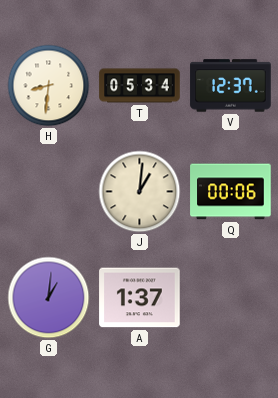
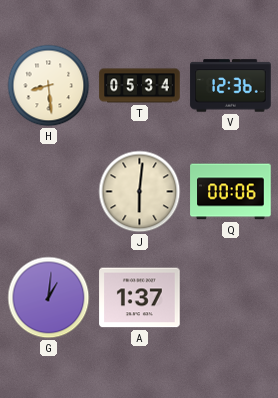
H: 8:31 -> 8:29 (49, 86)
V: 12:37 -> 12:36 (231, 86)
J: 1:01 -> 6:01 (140, 192)
